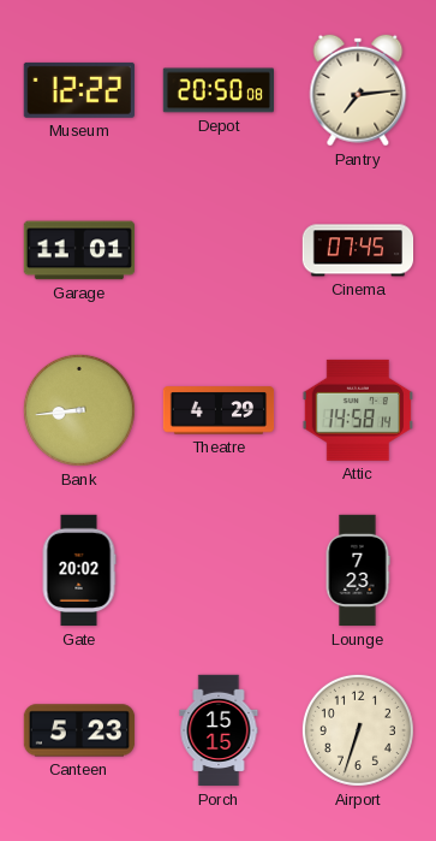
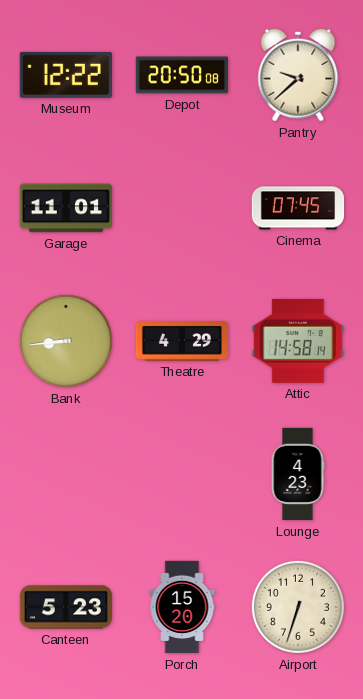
Pantry: 7:14 -> 9:38 (298, 75)
Gate: 20:02 -> none (79, 570)
Lounge: 7:23 -> 4:23 (298, 474)
Porch: 15:15 -> 15:20 (182, 607)
